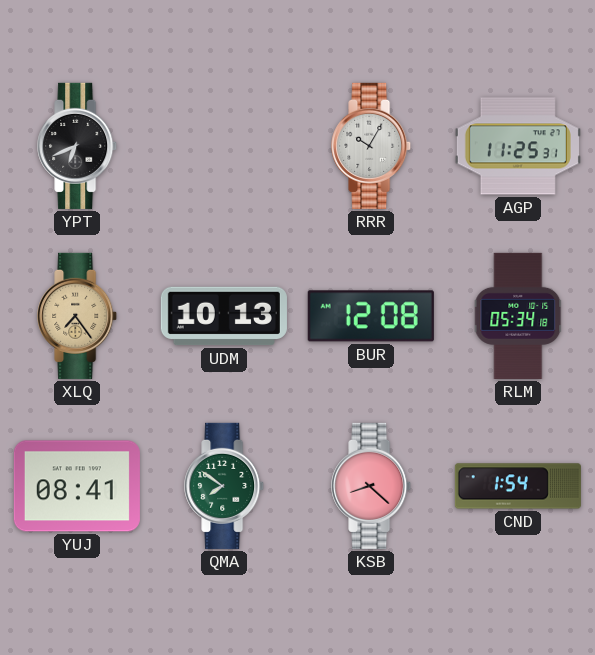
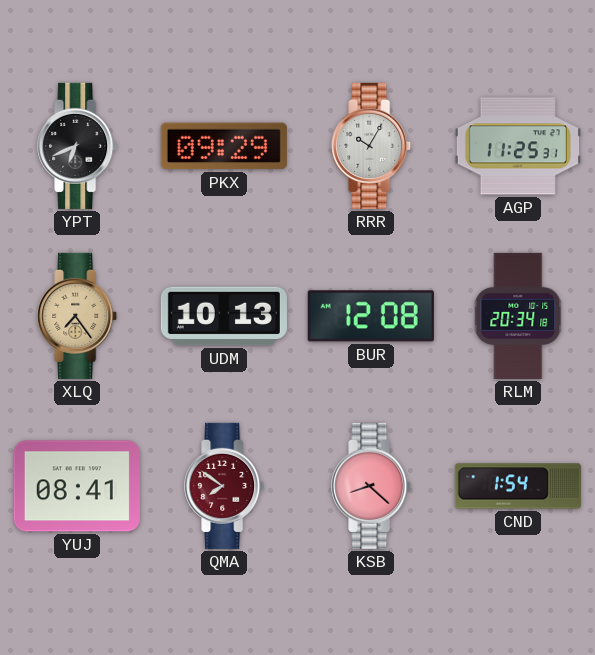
PKX: none -> 09:29 (224, 146)
RLM: 05:34 -> 20:34 (518, 316)
QMA dial: green -> burgundy (225, 486)
